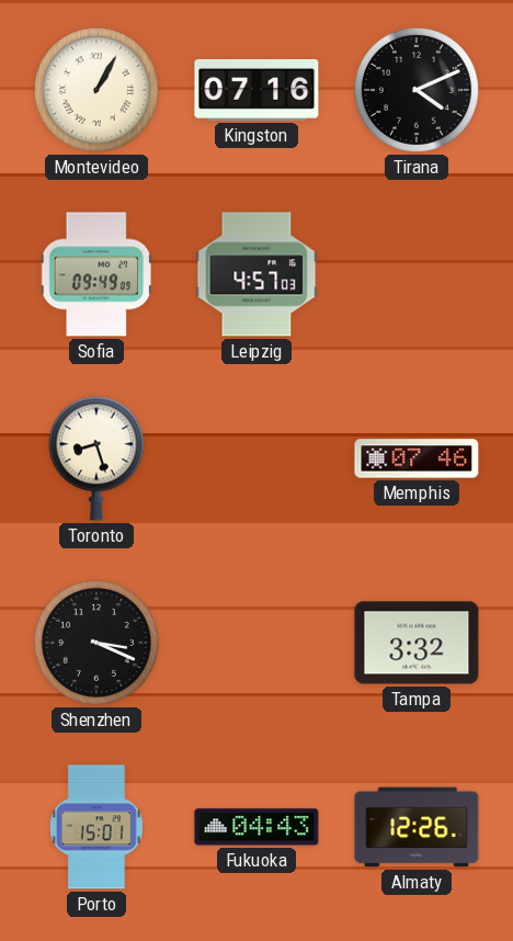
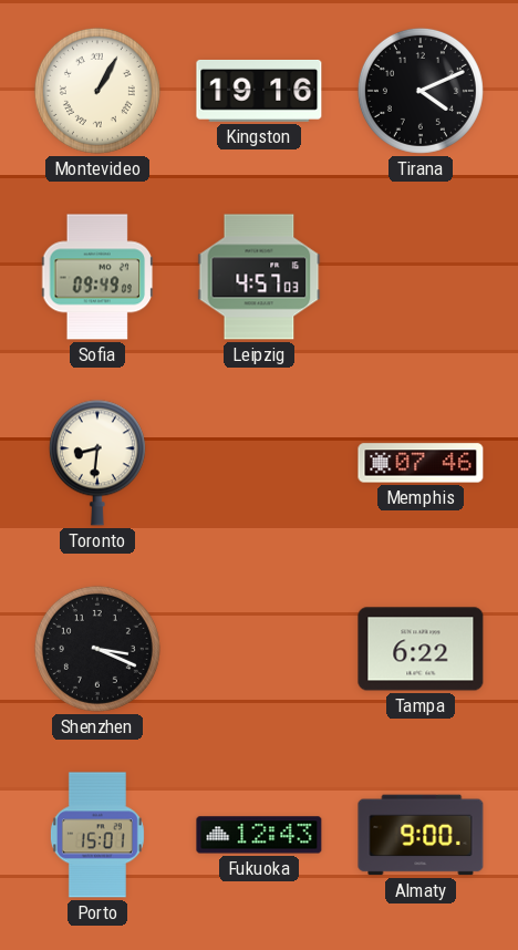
Kingston: 07:16 -> 19:16 (259, 91)
Toronto: 8:27 -> 8:31 (97, 463)
Tampa: 3:32 -> 6:22 (421, 649)
Fukuoka: 04:43 -> 12:43 (259, 835)
Almaty: 12:26 -> 9:00 (421, 835)
